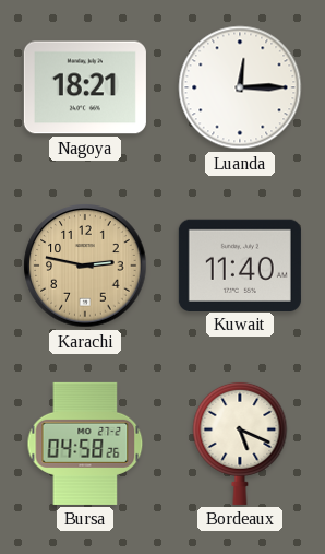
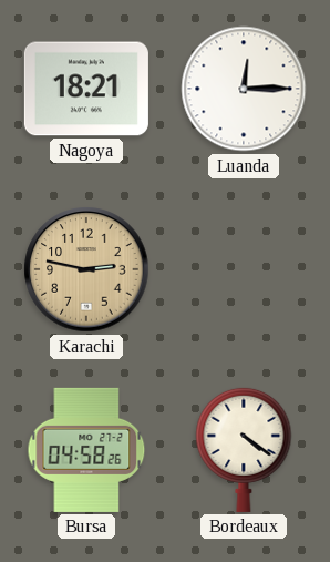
Kuwait: 11:40 -> none (240, 264)
Bordeaux: 5:19 -> 4:21 (244, 449)
